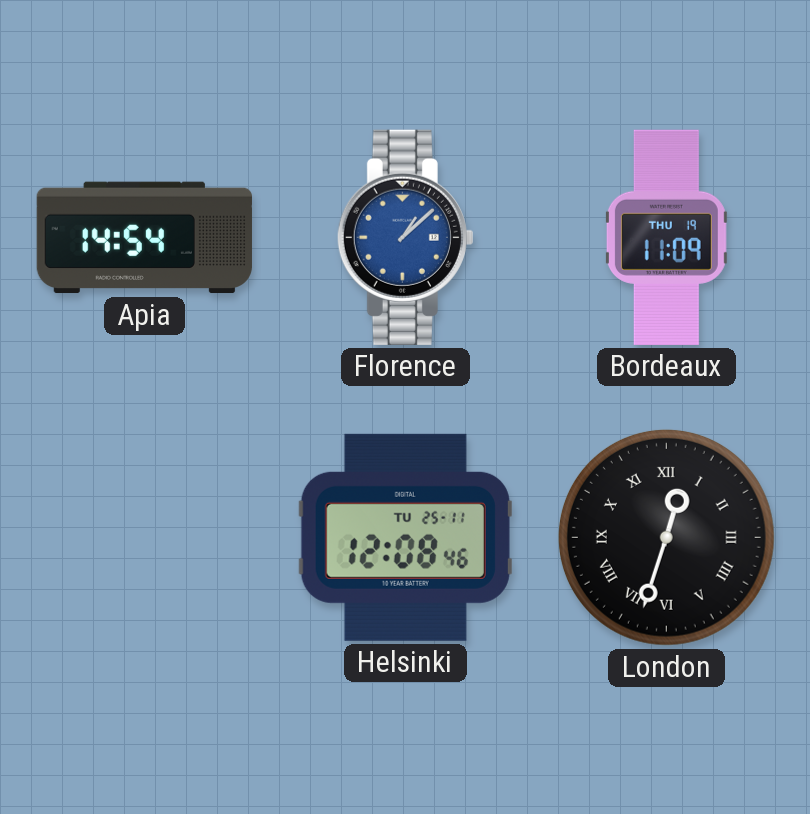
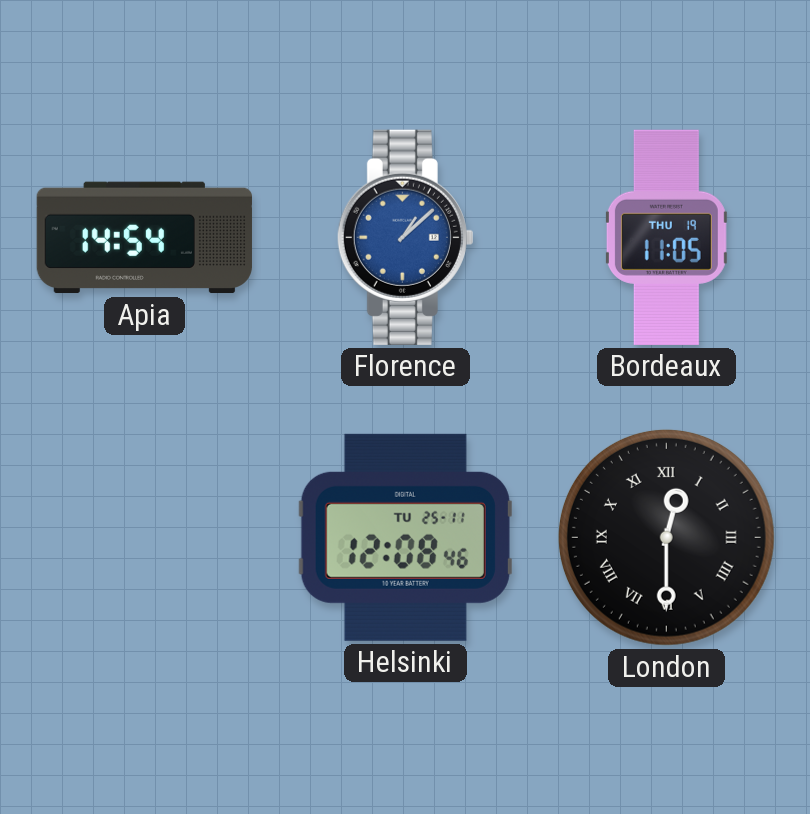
Bordeaux: 11:09 -> 11:05 (666, 237)
London: 12:33 -> 12:30 (666, 537)
